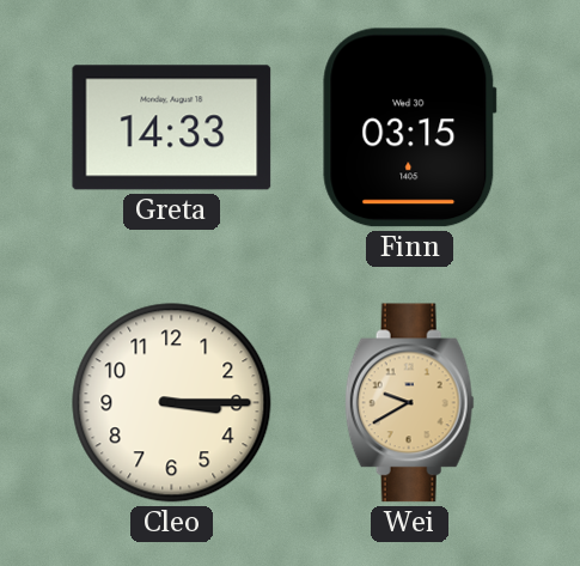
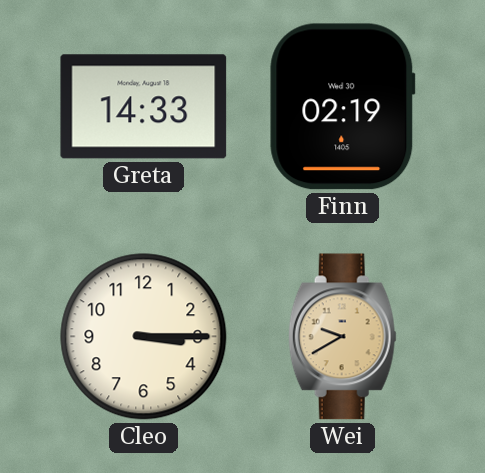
Finn: 03:15 -> 02:19 (343, 107)
